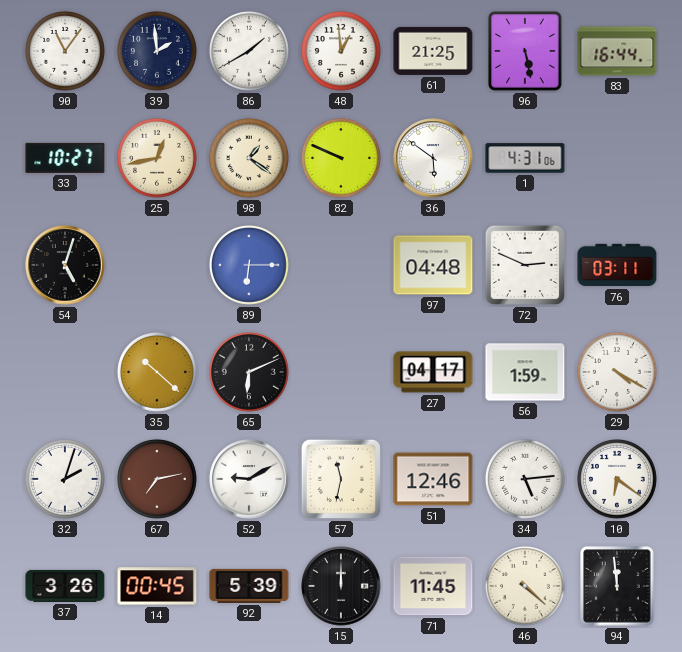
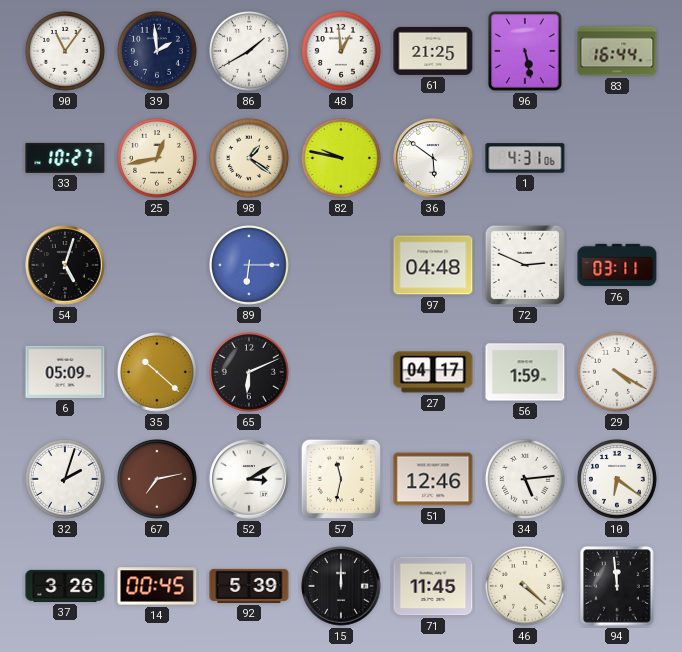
82: 9:49 -> 9:47 (342, 158)
6: none -> 05:09 (65, 372)
52: 9:10 -> 3:10 (249, 479)
